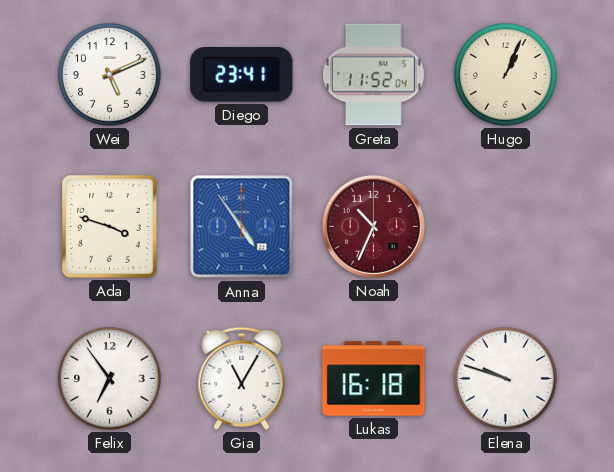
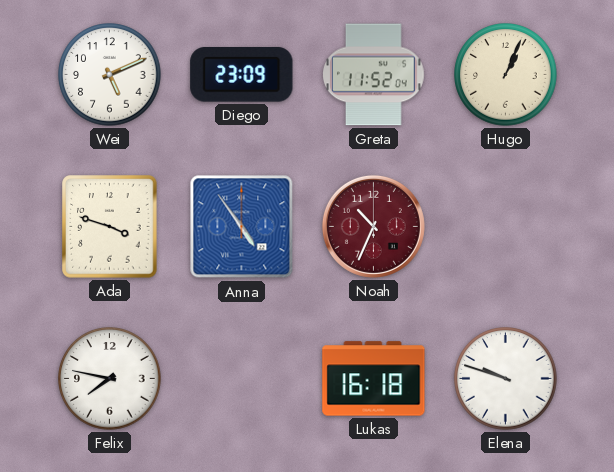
Diego: 23:41 -> 23:09 (242, 75)
Felix: 6:54 -> 7:47 (110, 379)
Gia: 11:05 -> none (242, 378)
